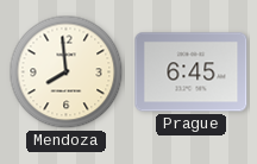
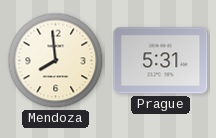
Prague: 6:45 -> 5:31 (161, 61)
